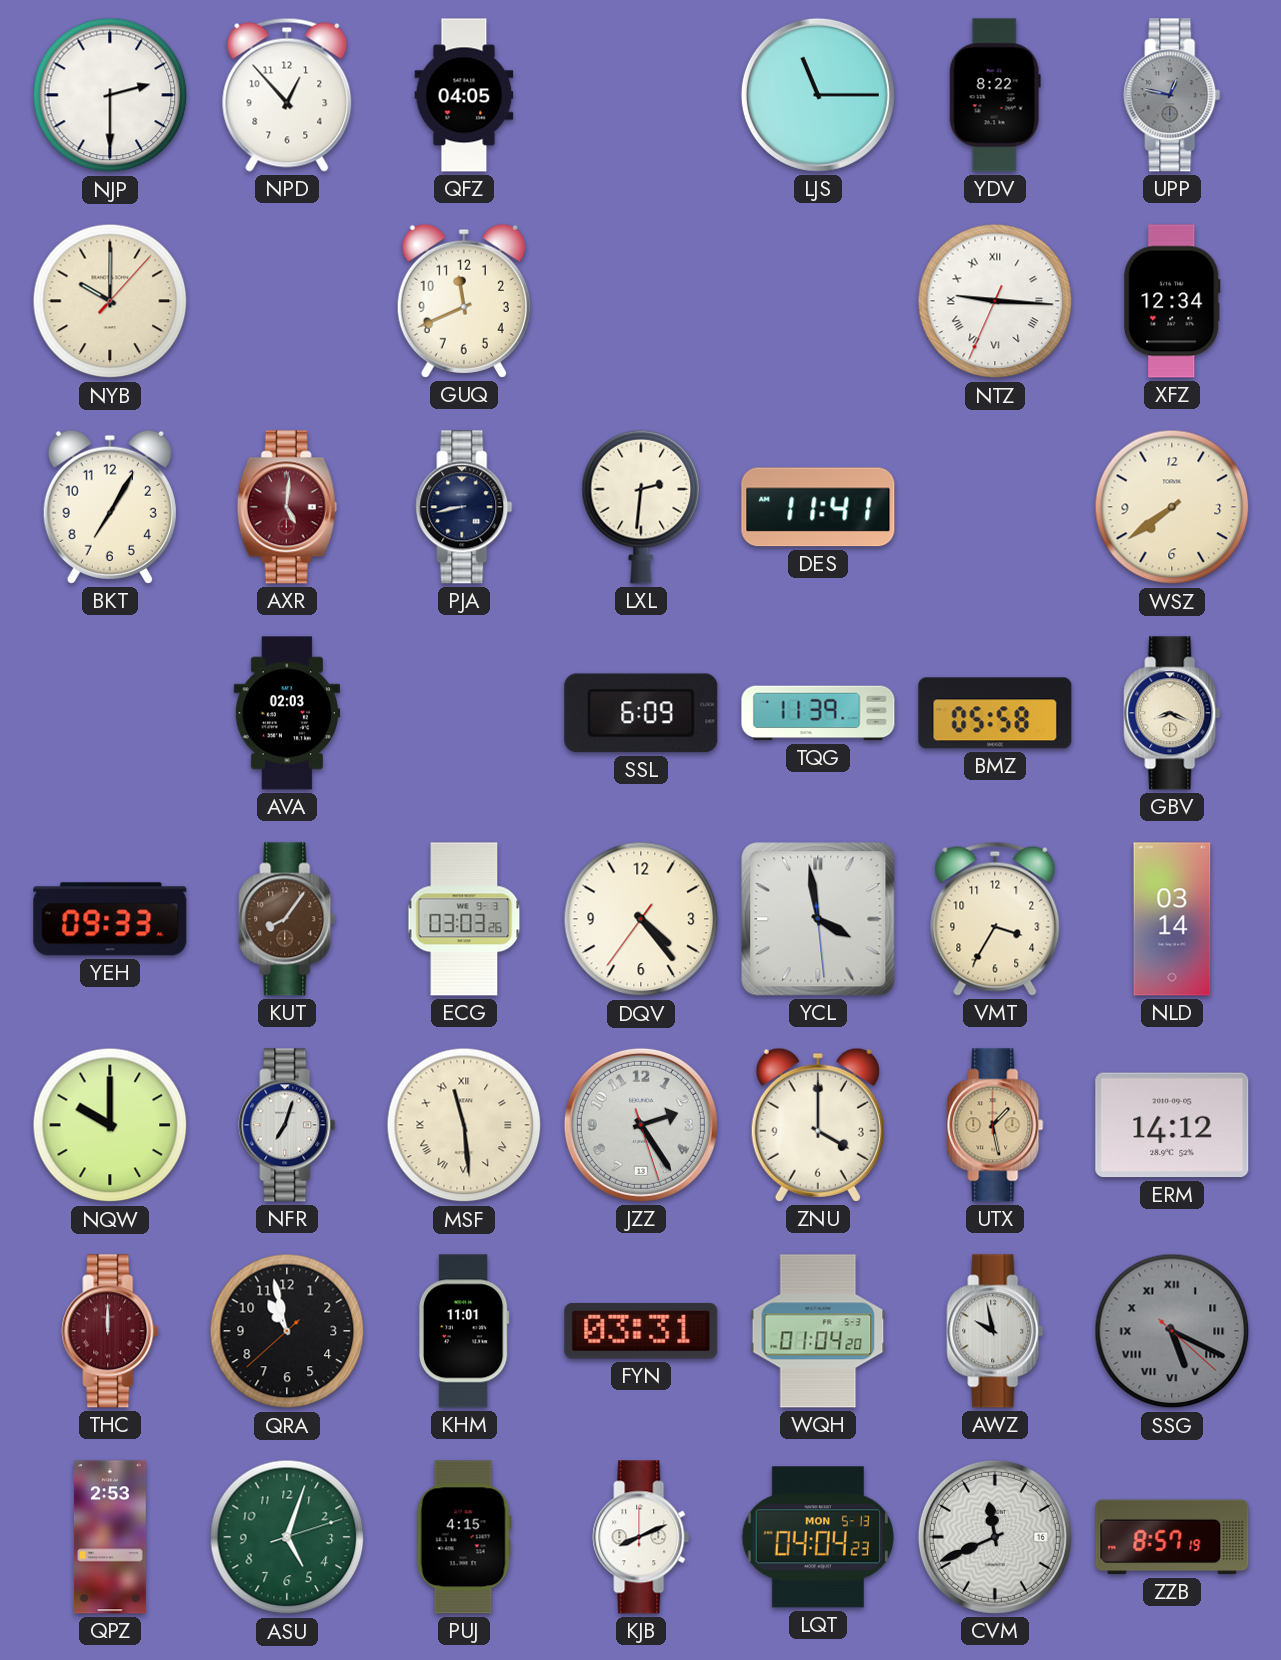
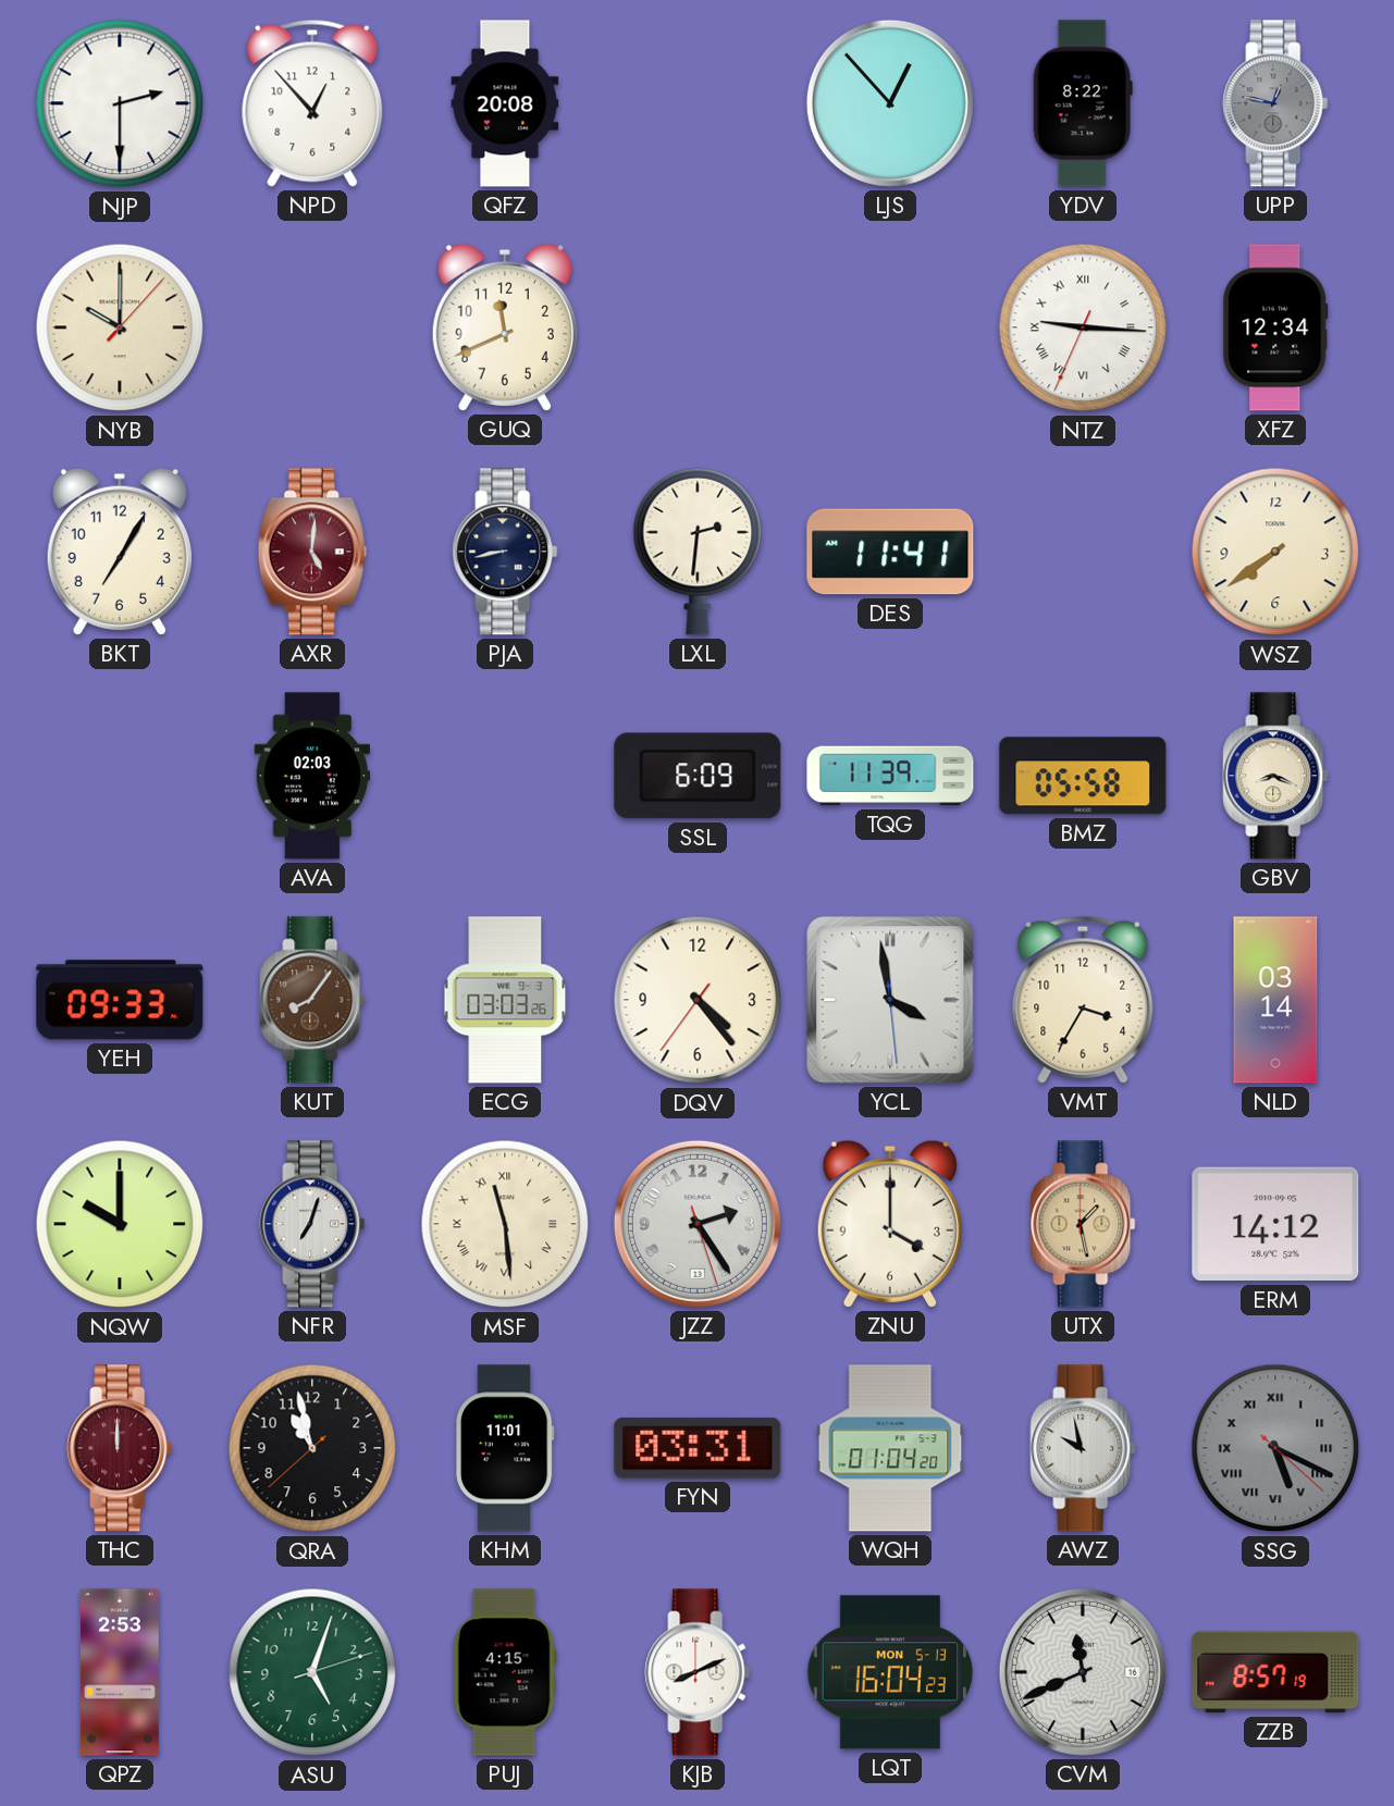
QFZ: 04:05 -> 20:08 (505, 103)
LJS: 11:15 -> 12:53 (890, 103)
LQT: 04:04 -> 16:04 (890, 1672)
